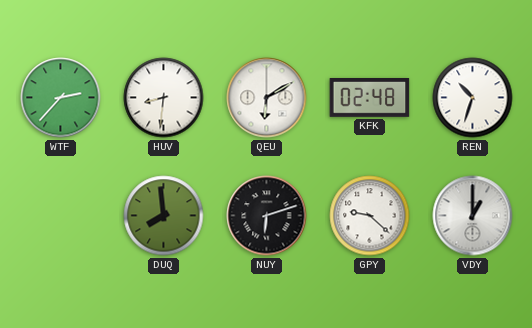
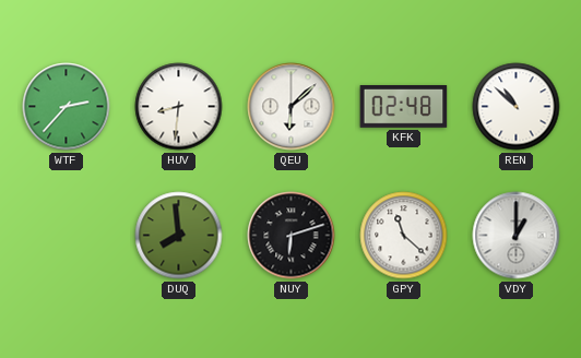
QEU: 6:10 -> 6:08 (292, 107)
REN: 10:33 -> 10:52 (517, 107)
GPY: 9:22 -> 11:22 (404, 236)
